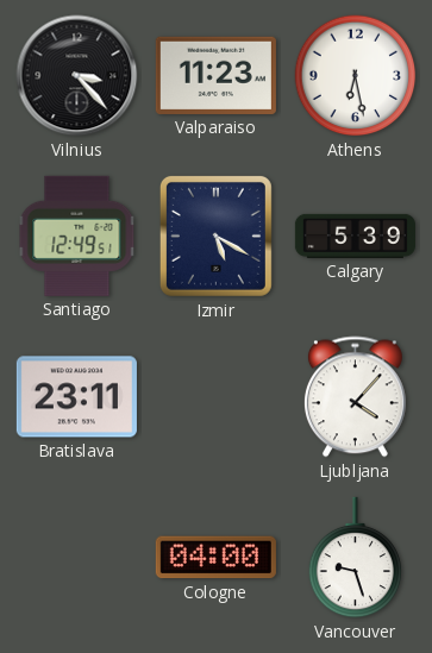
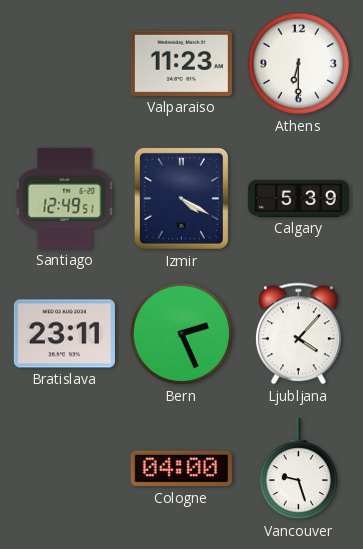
Vilnius: 3:23 -> none (77, 76)
Athens: 6:28 -> 6:30 (299, 64)
Izmir: 5:20 -> 4:20 (181, 198)
Bern: none -> 2:26 (182, 334)
